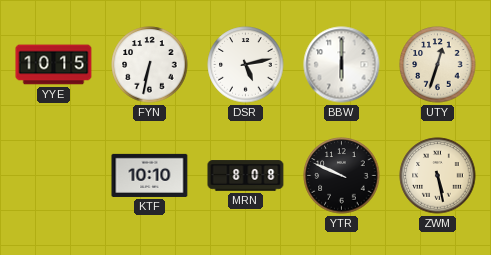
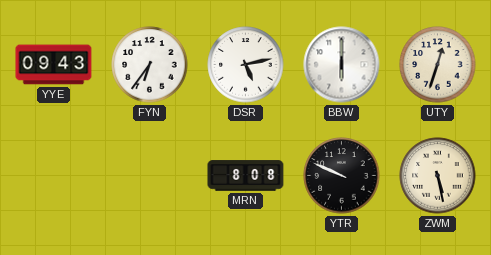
YYE: 10:15 -> 09:43 (54, 65)
FYN: 6:32 -> 6:36 (150, 65)
KTF: 10:10 -> none (150, 175)
